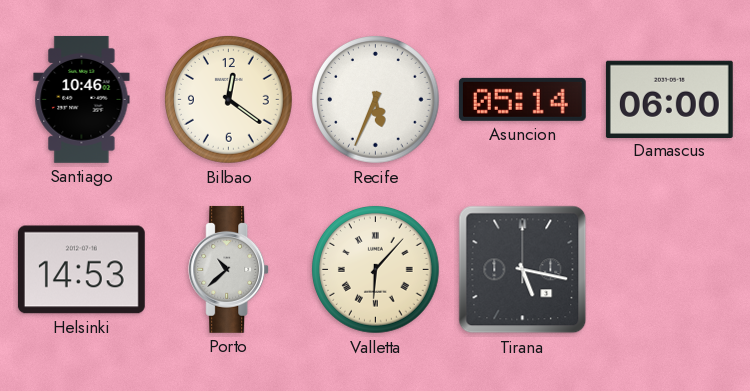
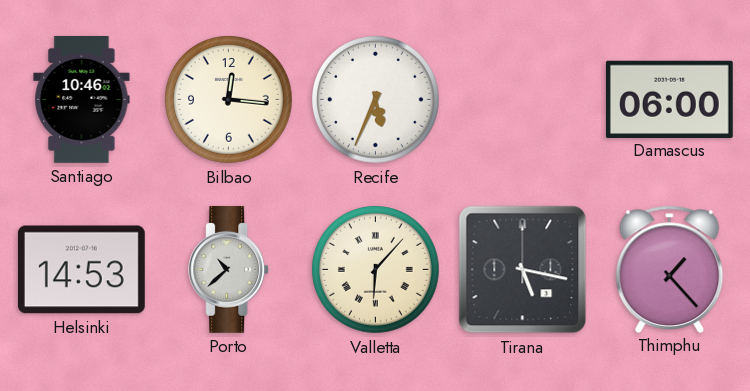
Bilbao: 12:21 -> 12:16 (229, 100)
Asuncion: 05:14 -> none (522, 99)
Thimphu: none -> 1:23 (670, 269)
